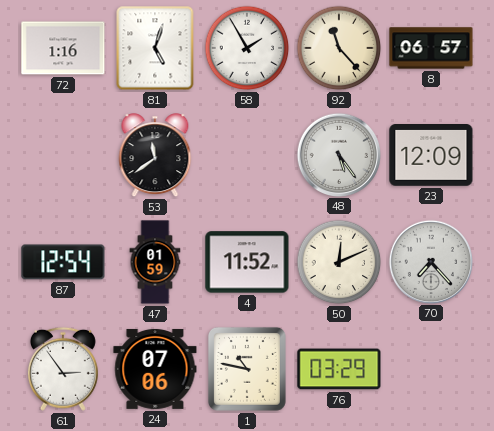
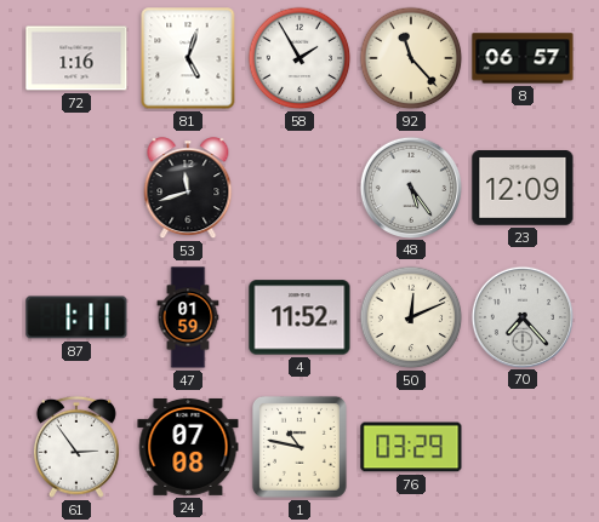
53: 11:39 -> 11:42 (188, 189)
87: 12:54 -> 1:11 (76, 317)
24: 07:06 -> 07:08 (188, 447)
